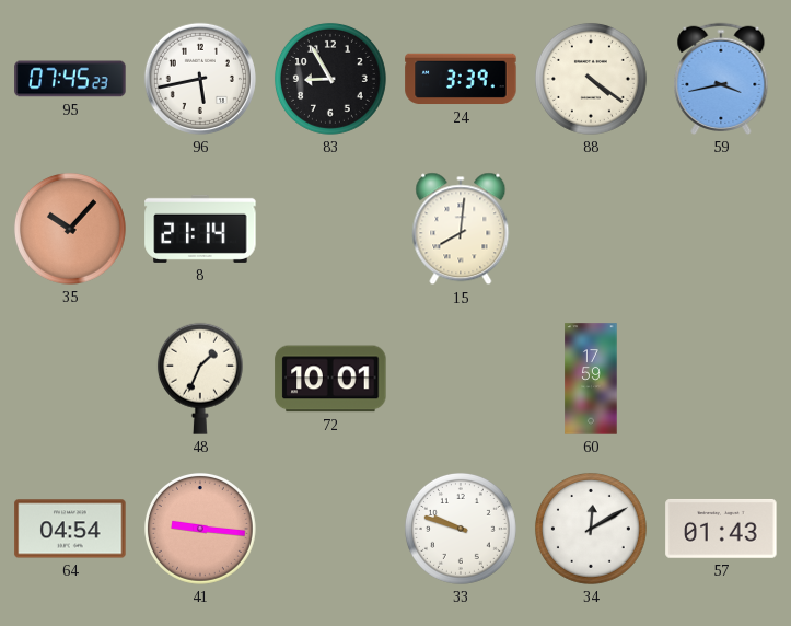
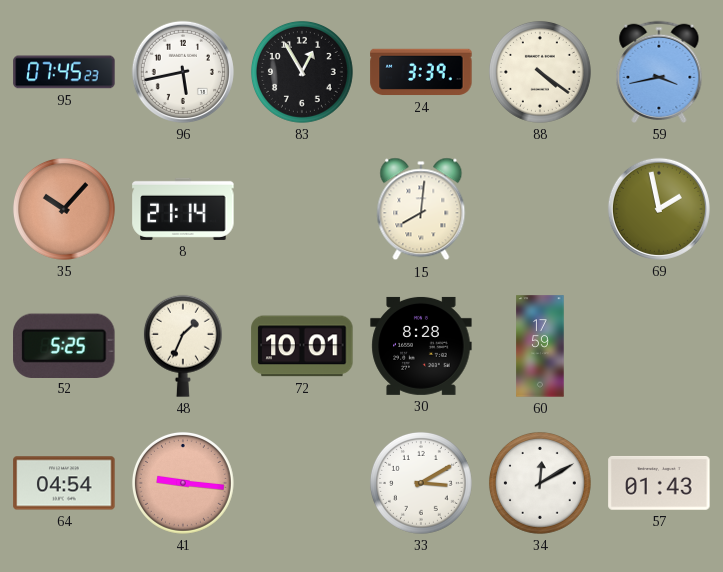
83: 8:55 -> 12:55 (302, 72)
69: none -> 1:58 (659, 209)
52: none -> 5:25 (64, 345)
30: none -> 8:28 (421, 346)
33: 9:48 -> 3:10 (421, 483)
